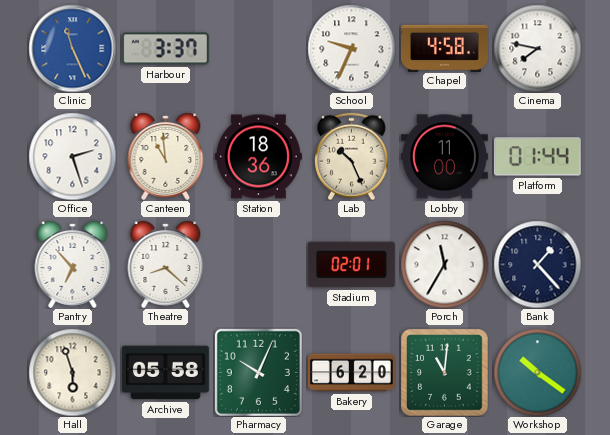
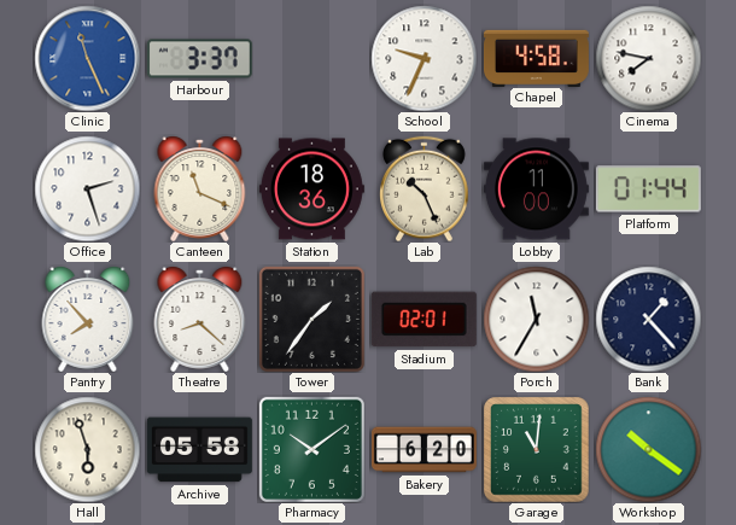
Canteen: 10:59 -> 11:19 (200, 189)
Pantry: 6:53 -> 7:53 (88, 320)
Tower: none -> 1:36 (311, 319)
Pharmacy: 10:04 -> 10:09 (311, 449)
